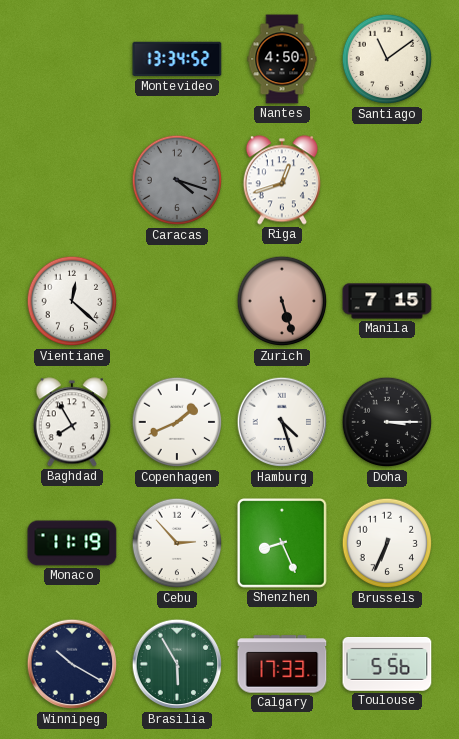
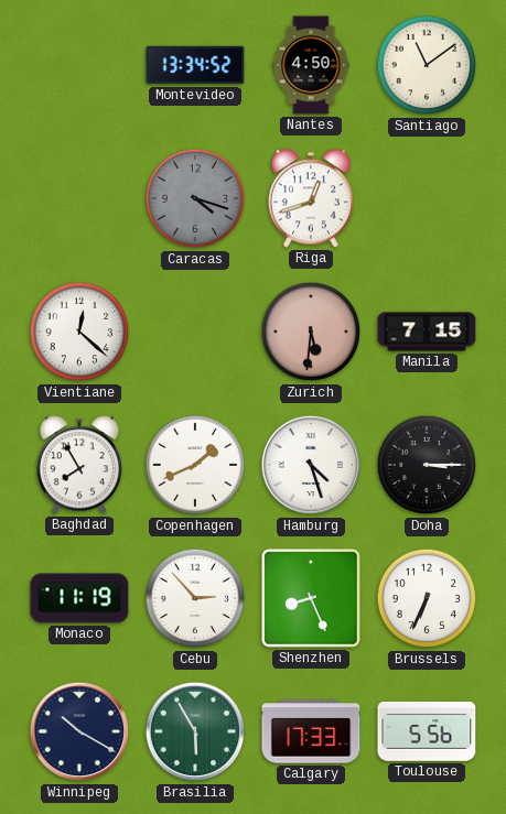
Zurich: 5:27 -> 5:31 (311, 332)
